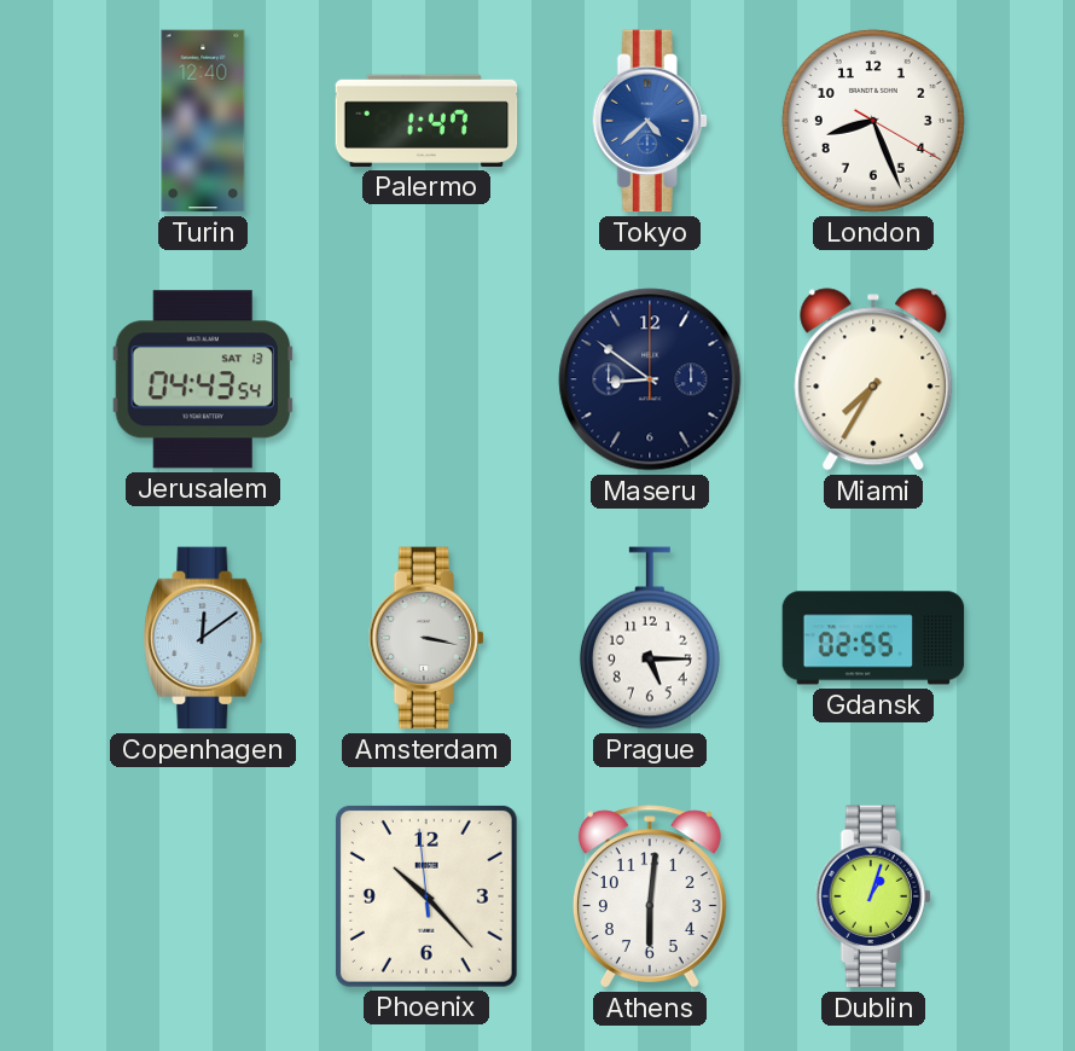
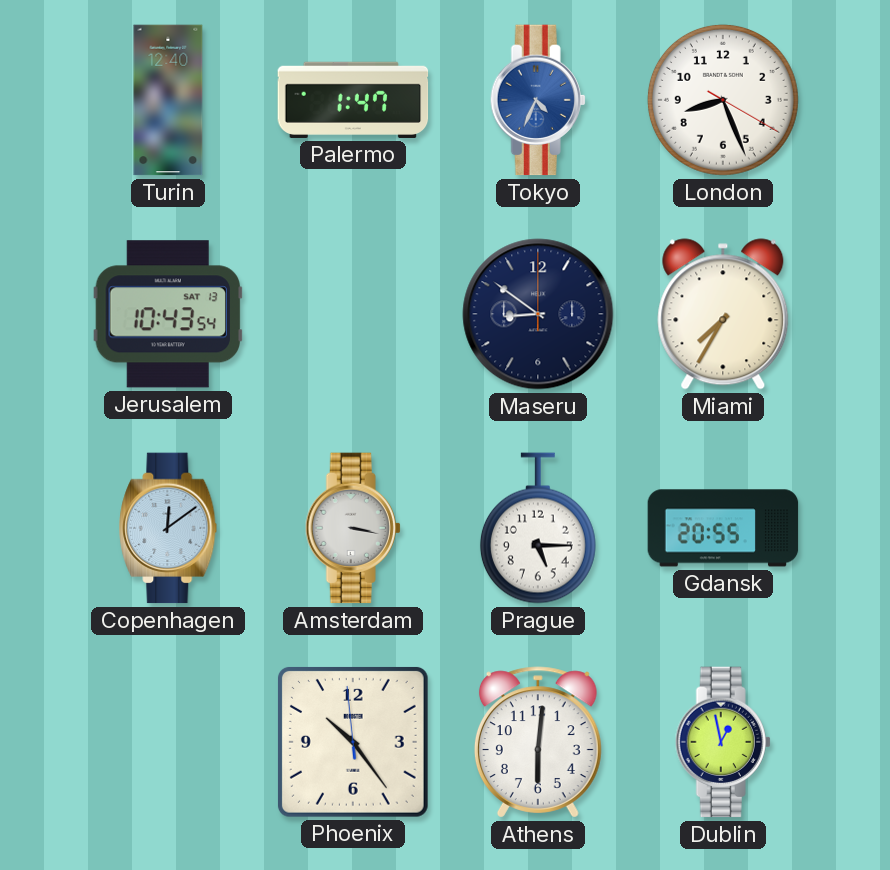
Tokyo: 4:38 -> 4:34 (538, 100)
Jerusalem: 04:43 -> 10:43 (167, 314)
Gdansk: 02:55 -> 20:55 (723, 528)
Phoenix: 10:22 -> 10:23 (353, 742)
Dublin: 1:03 -> 12:58 (723, 742)
